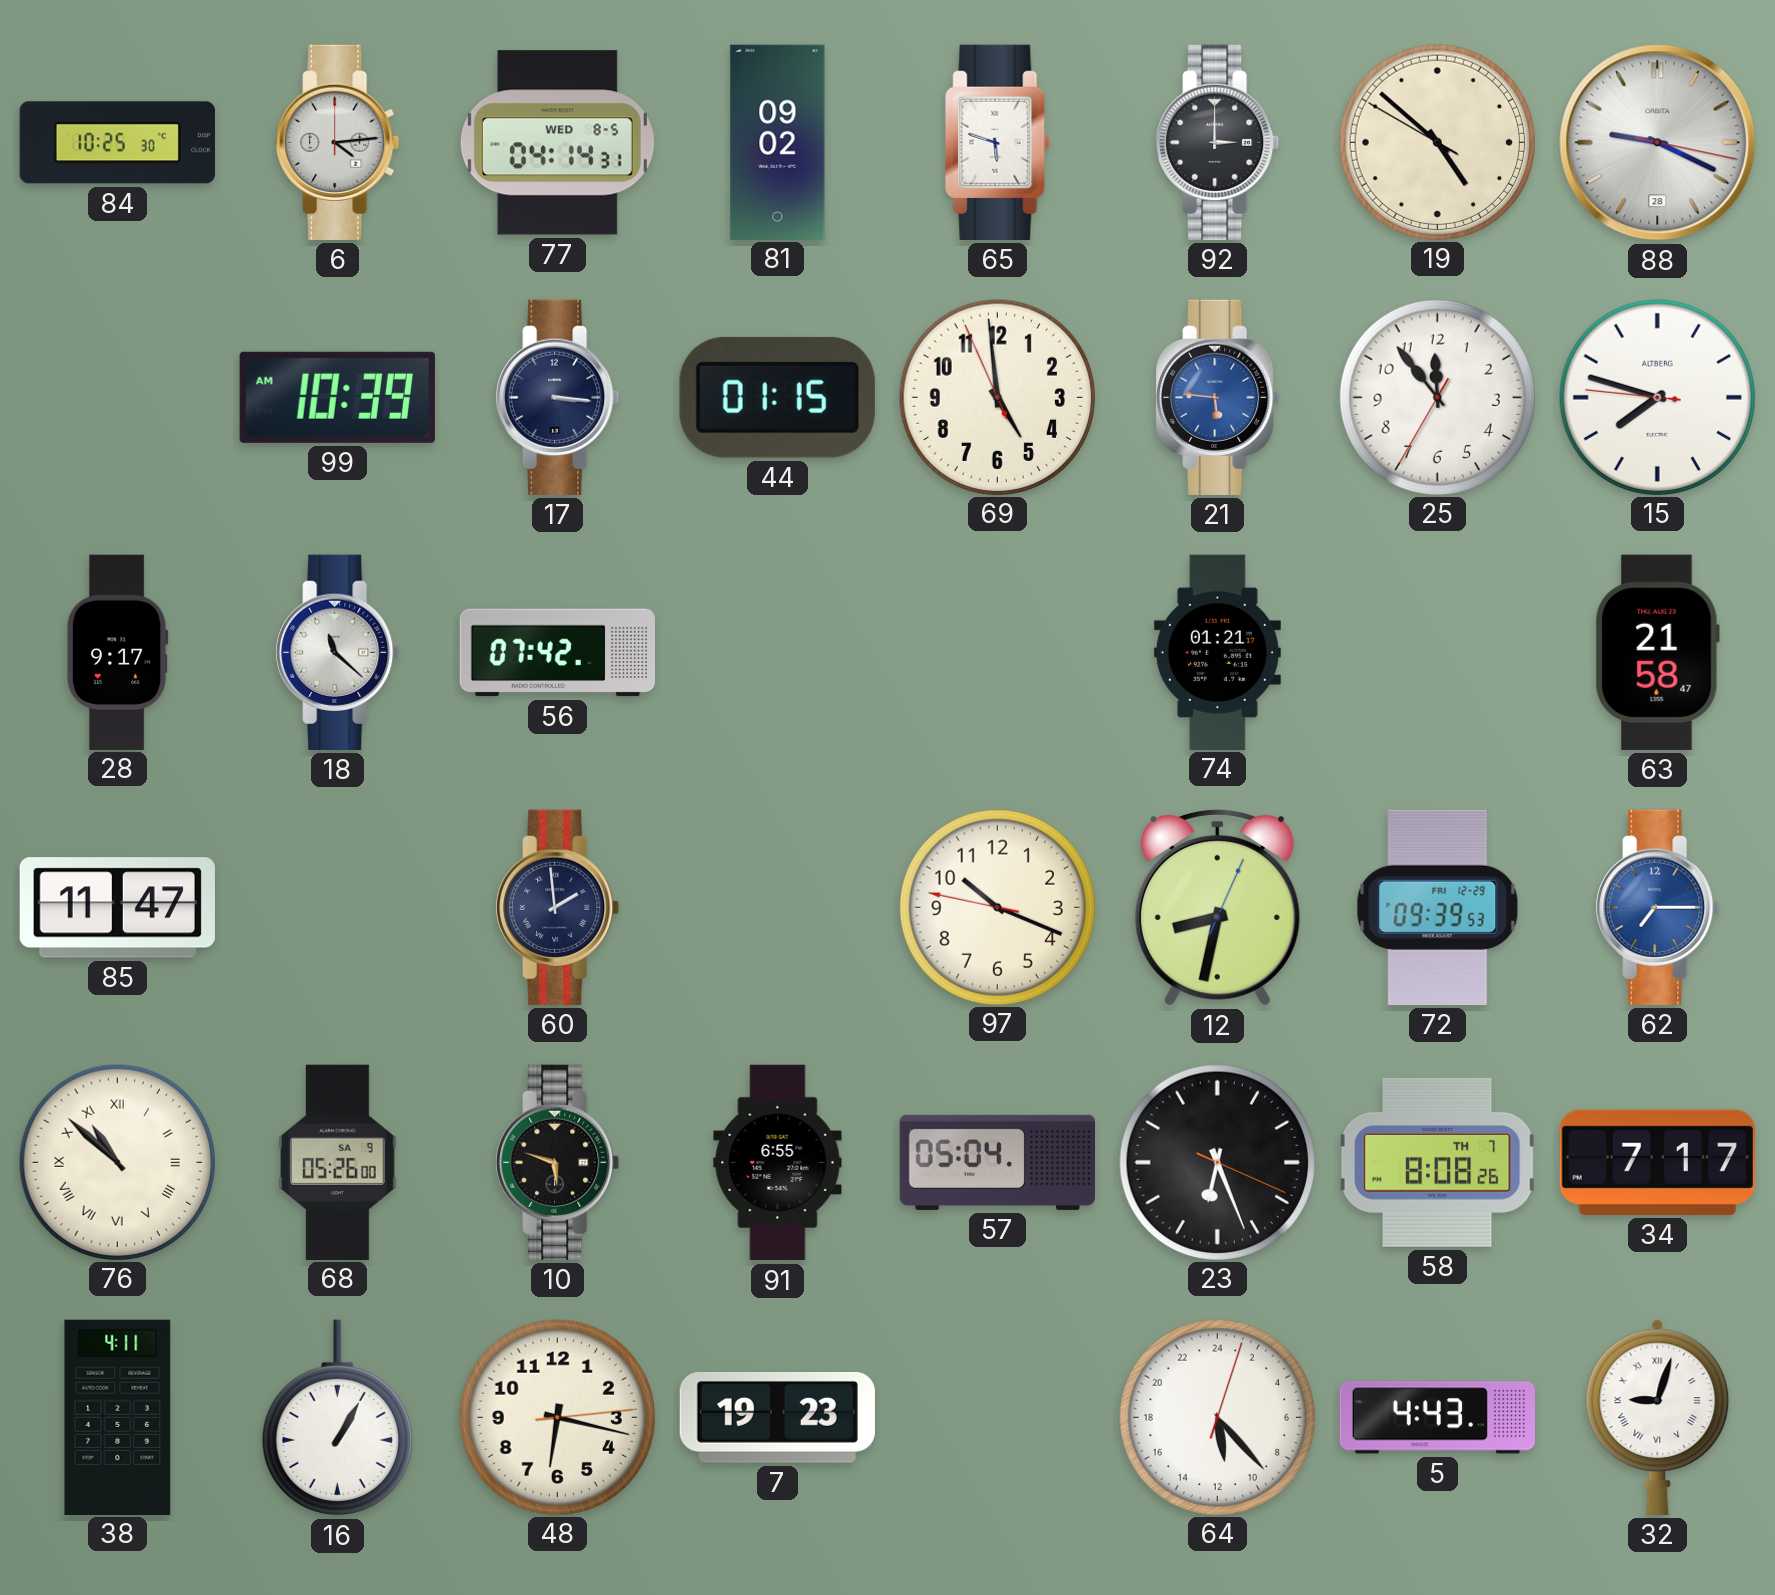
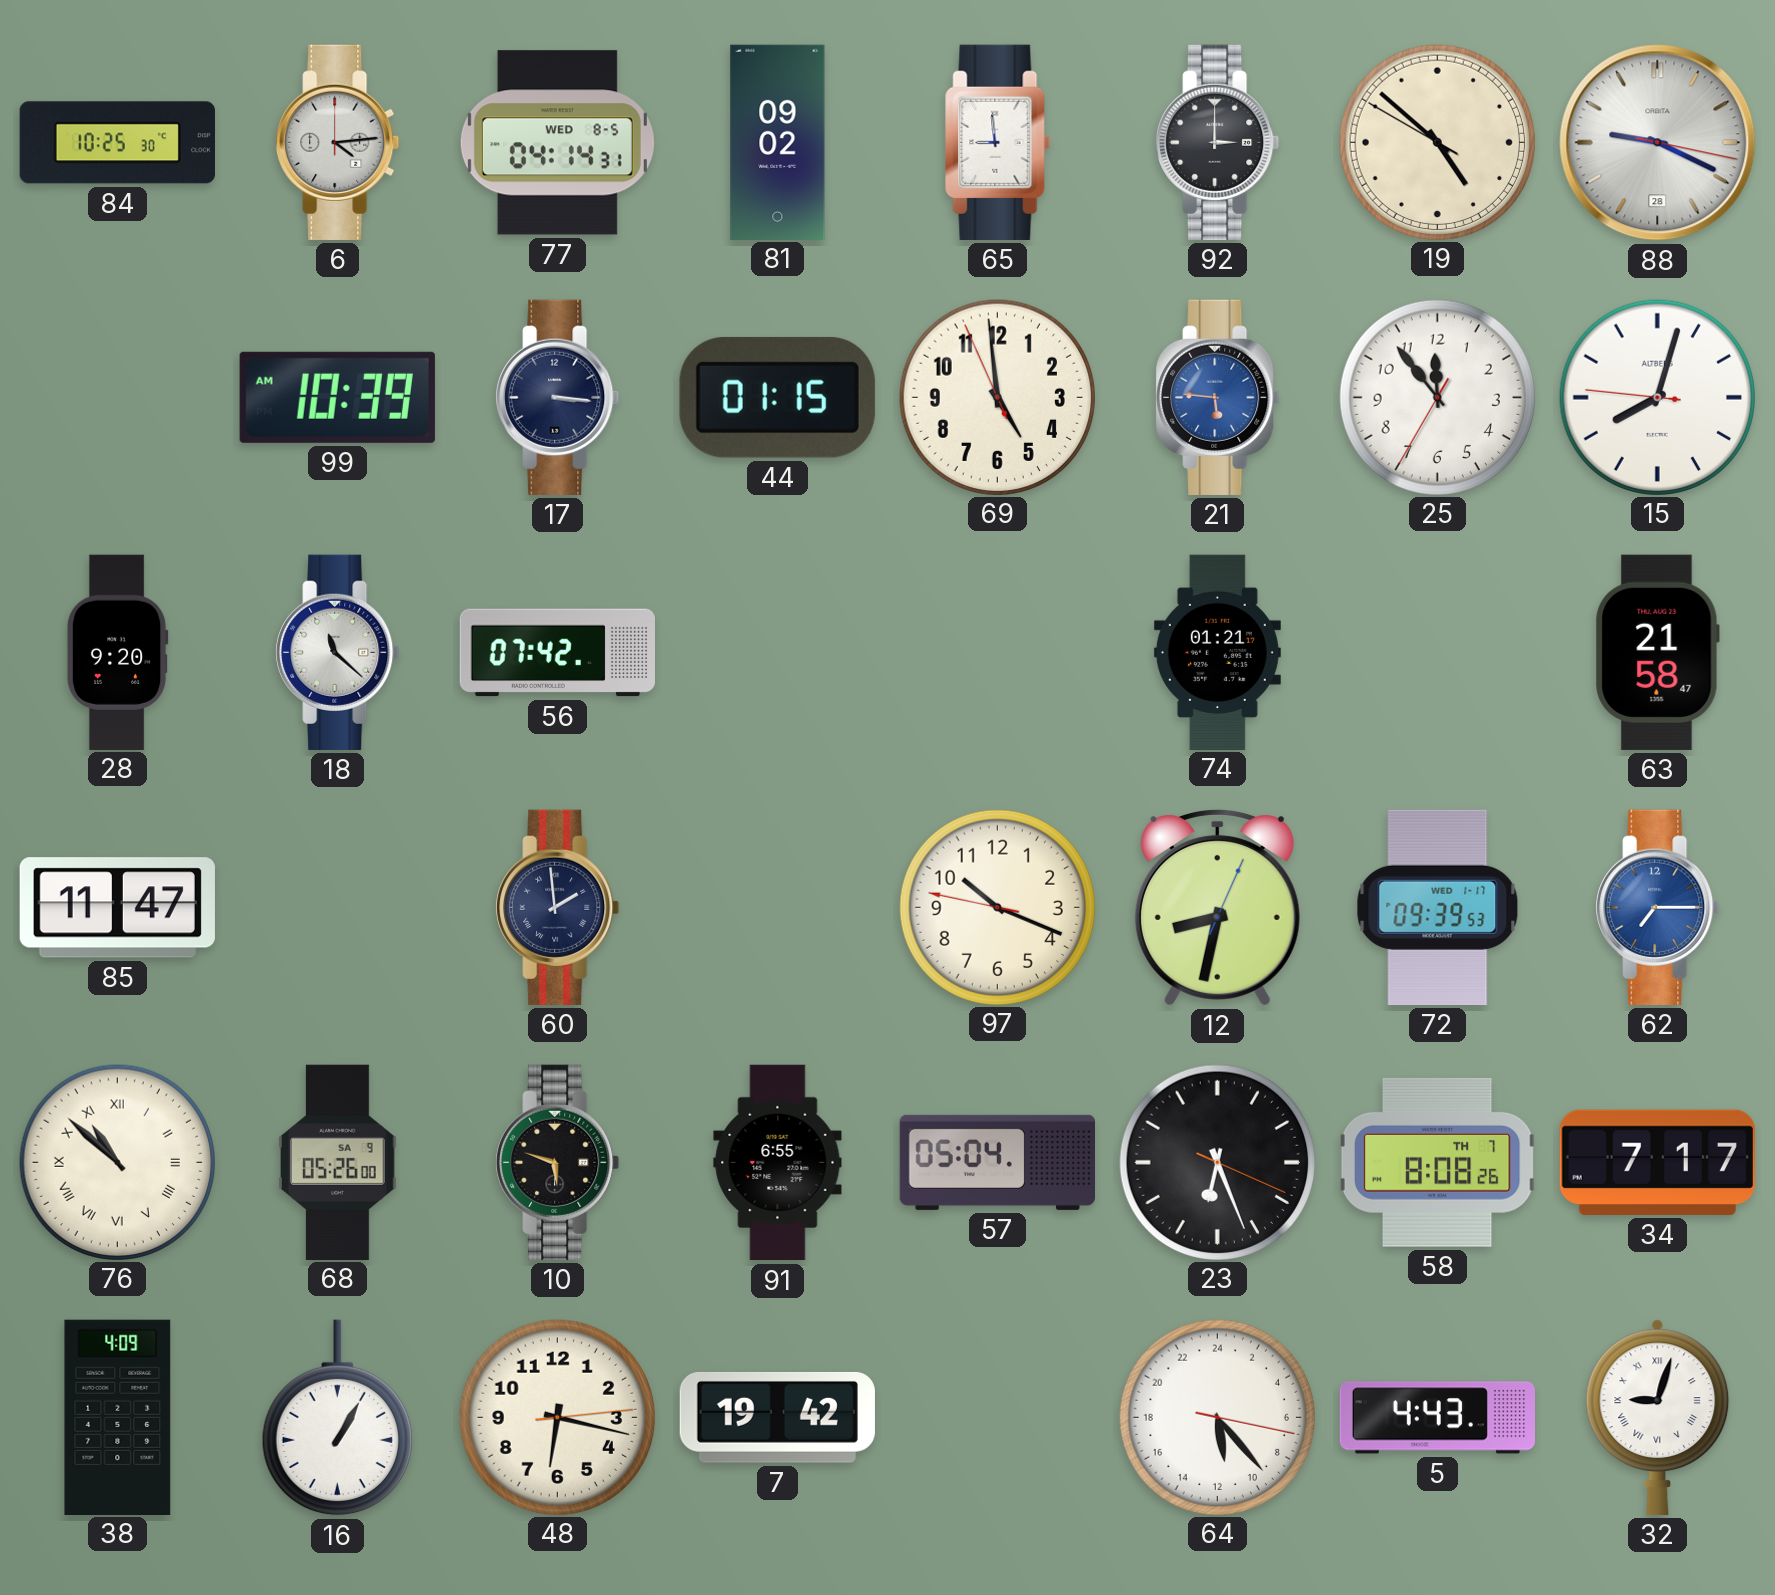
65: 5:48 -> 8:59 (997, 142)
15: 7:47 -> 8:02 (1657, 397)
28: 9:17 -> 9:20 (117, 652)
72 date: FRI 12-29 -> WED 1-17 (1438, 907)
38: 4:11 -> 4:09 (118, 1417)
7: 19:23 -> 19:42 (777, 1417)
64: 11:23:03 -> 11:23:17 (1217, 1417)
